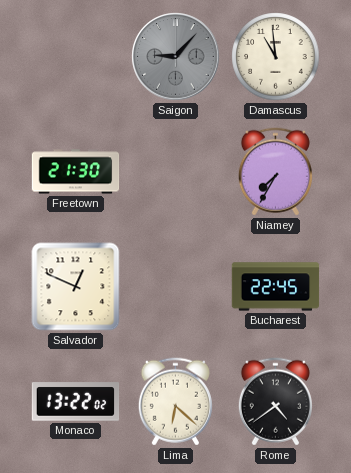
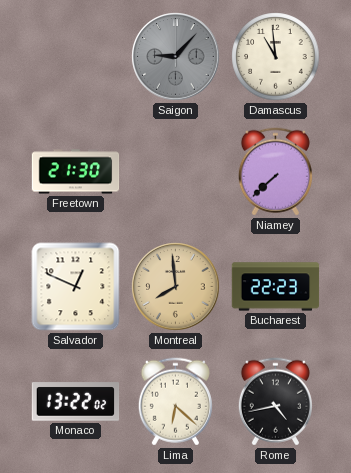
Niamey: 7:35 -> 7:38 (275, 172)
Montreal: none -> 7:59 (176, 287)
Bucharest: 22:45 -> 22:23 (276, 287)
Rome: 4:39 -> 4:43 (275, 402)
